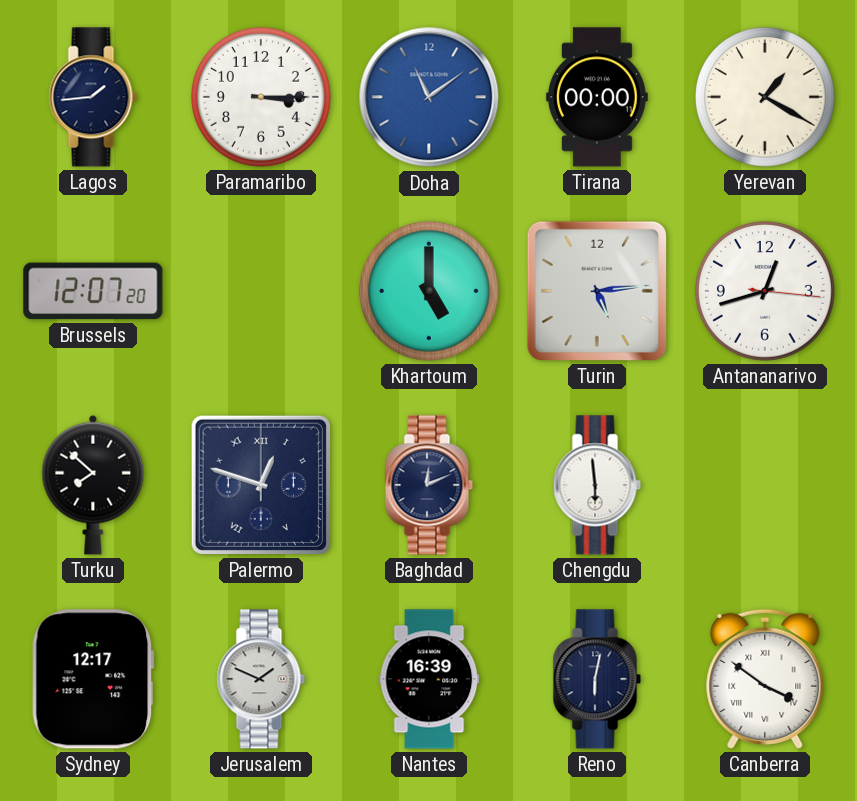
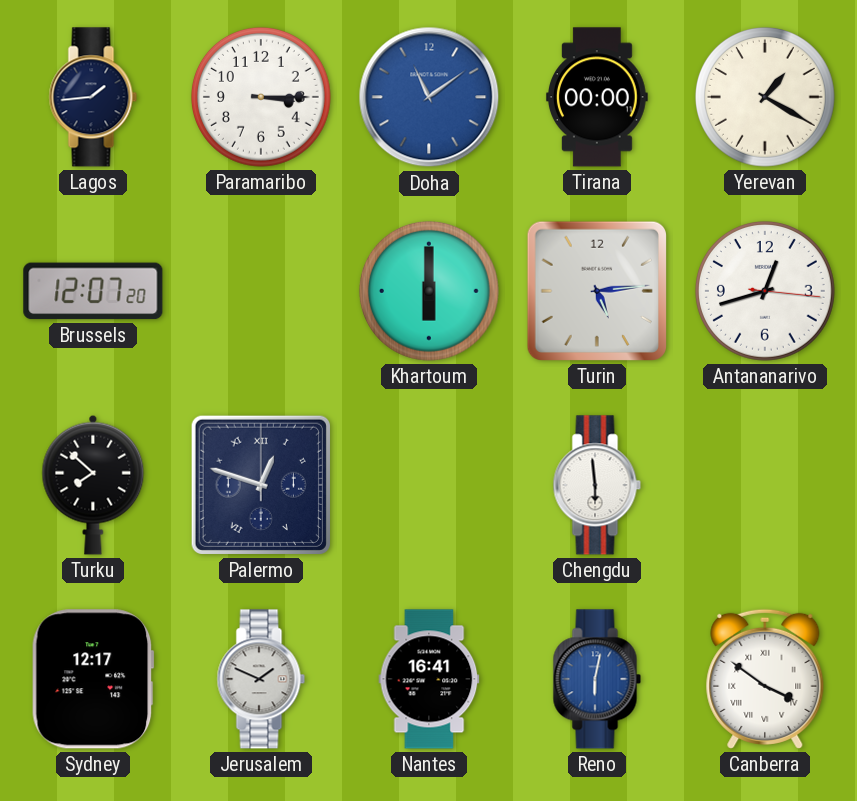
Khartoum: 5:00 -> 6:00 (429, 291)
Baghdad: 12:11 -> none (429, 485)
Nantes: 16:39 -> 16:41 (429, 679)
Reno dial: navy -> blue (597, 679)
